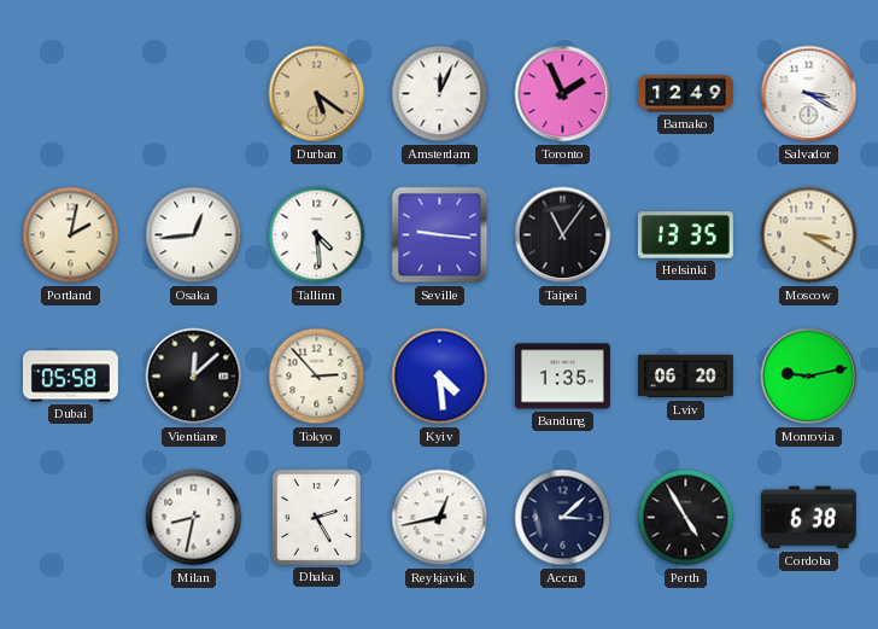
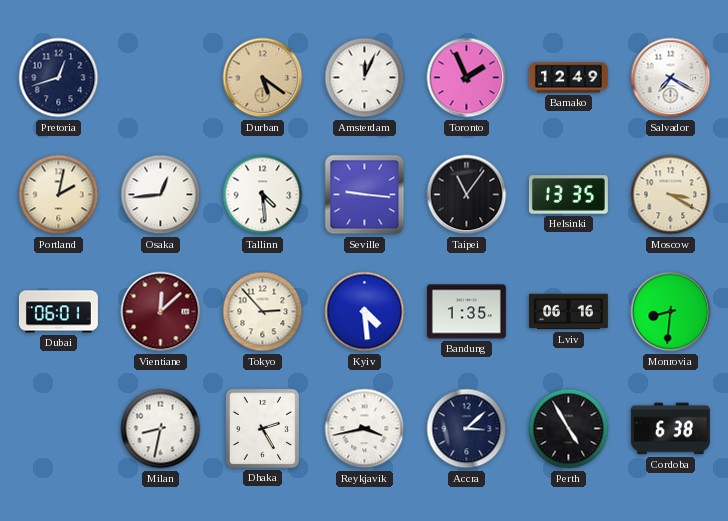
Pretoria: none -> 12:42 (59, 78)
Salvador: 3:20 -> 7:20 (671, 78)
Dubai: 05:58 -> 06:01 (58, 312)
Vientiane dial: black -> burgundy (161, 312)
Lviv: 06:20 -> 06:16 (568, 312)
Monrovia: 9:13 -> 8:31 (671, 312)
Reykjavik: 12:43 -> 3:43 (365, 429)
